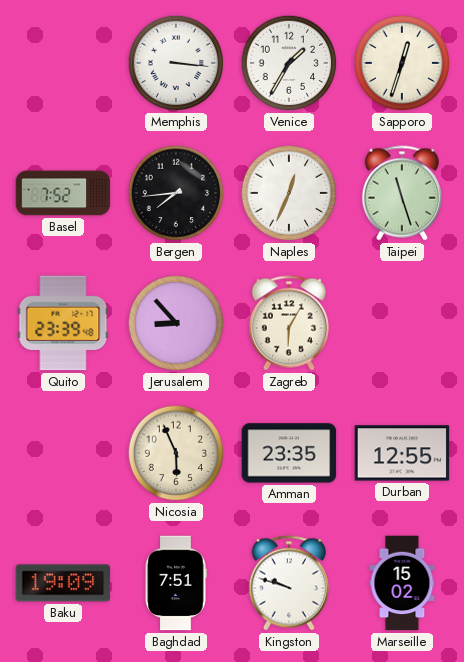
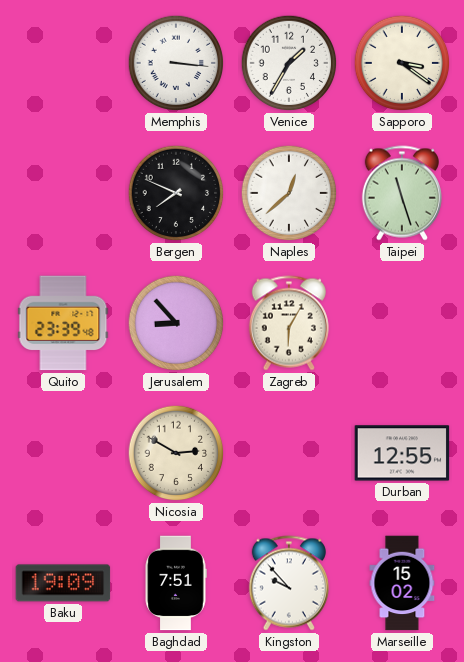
Sapporo: 12:33 -> 3:21 (402, 63)
Basel: 7:52 -> none (63, 193)
Bergen: 7:44 -> 7:49 (176, 193)
Naples: 12:34 -> 12:38 (289, 193)
Nicosia: 5:56 -> 2:50 (176, 453)
Amman: 23:35 -> none (289, 453)
Kingston: 9:48 -> 9:53 (289, 583)
